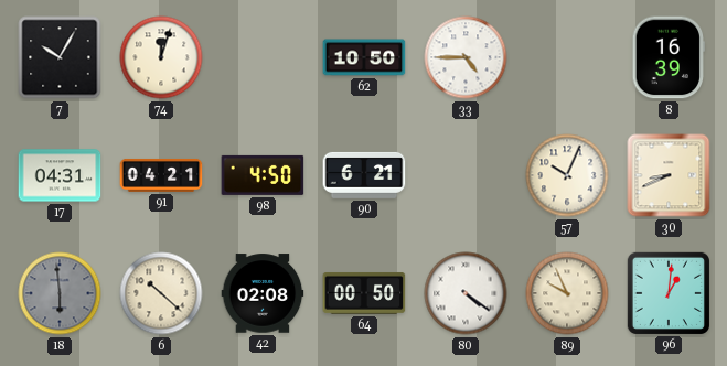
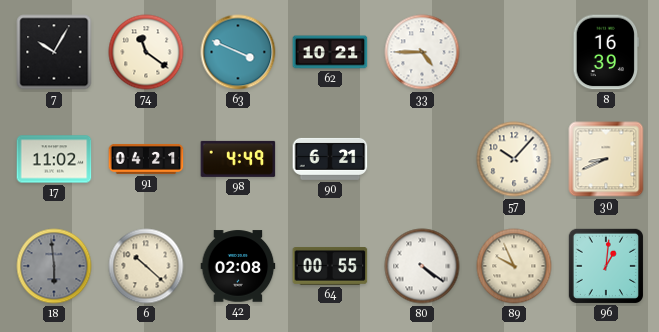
74: 12:03 -> 11:21 (146, 52)
63: none -> 3:49 (238, 52)
62: 10:50 -> 10:21 (330, 52)
17: 04:31 -> 11:02 (54, 159)
98: 4:50 -> 4:49 (238, 159)
57: 10:04 -> 10:07 (514, 159)
64: 00:50 -> 00:55 (330, 267)
